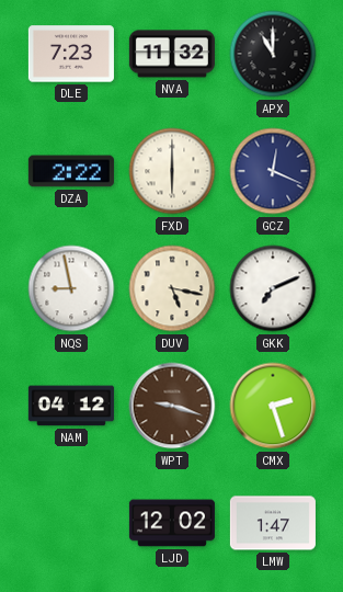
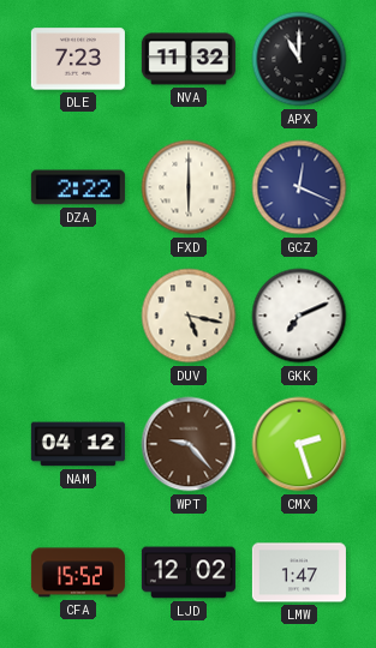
NQS: 8:58 -> none (71, 288)
WPT: 9:18 -> 9:23 (189, 444)
CFA: none -> 15:52 (78, 572)
